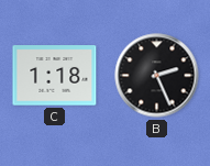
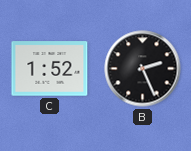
C: 1:18 -> 1:52 (50, 69)
